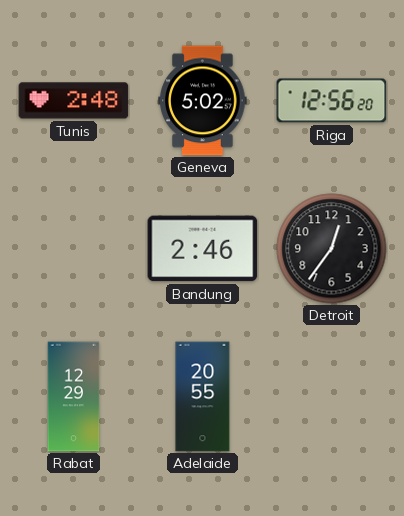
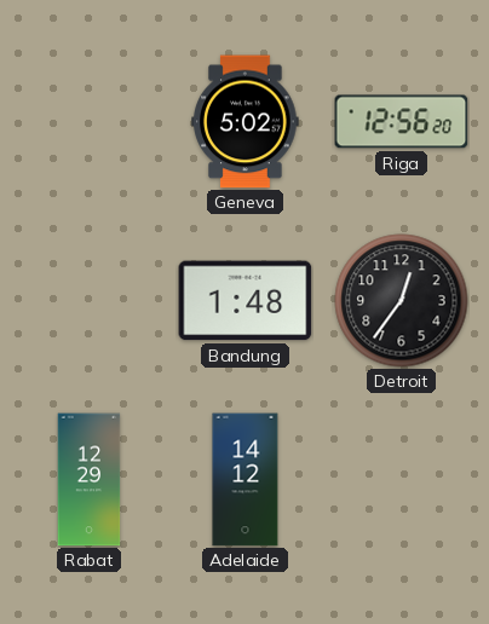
Tunis: 2:48 -> none (74, 101)
Bandung: 2:46 -> 1:48 (246, 301)
Adelaide: 20:55 -> 14:12 (246, 480)
